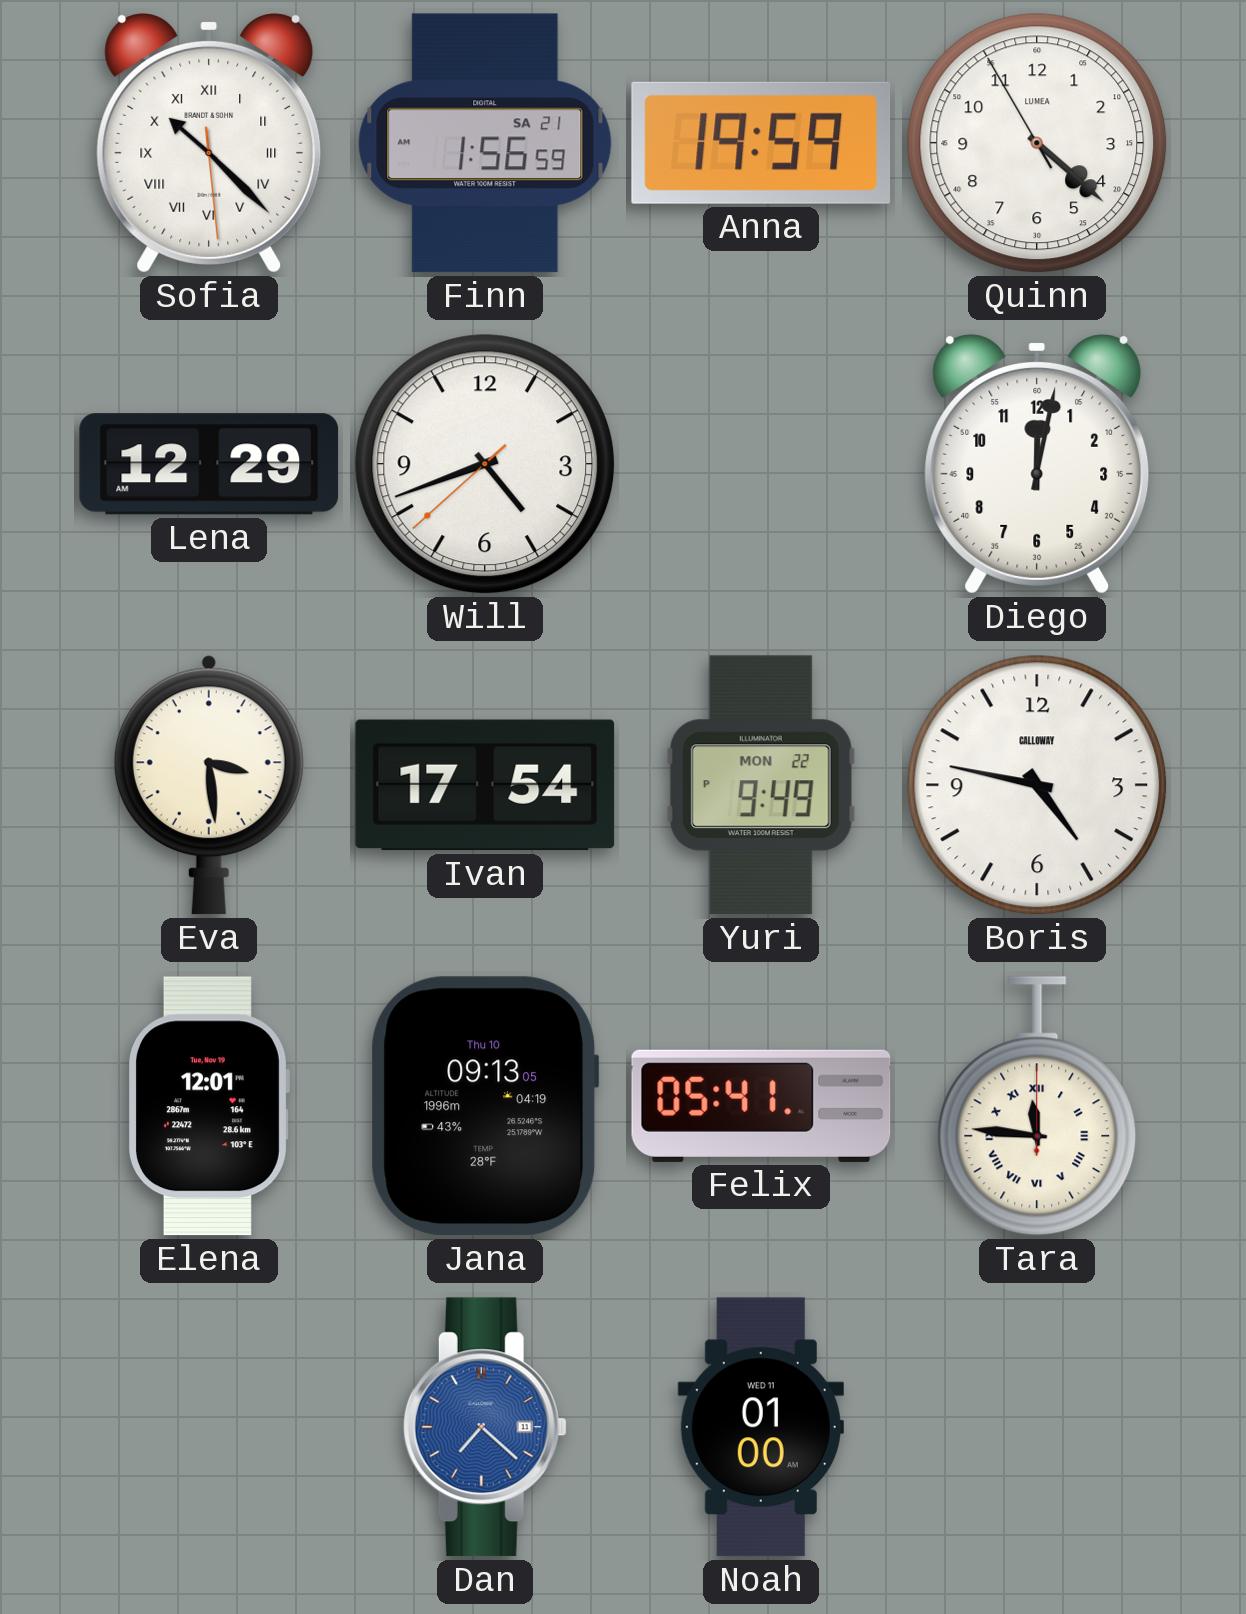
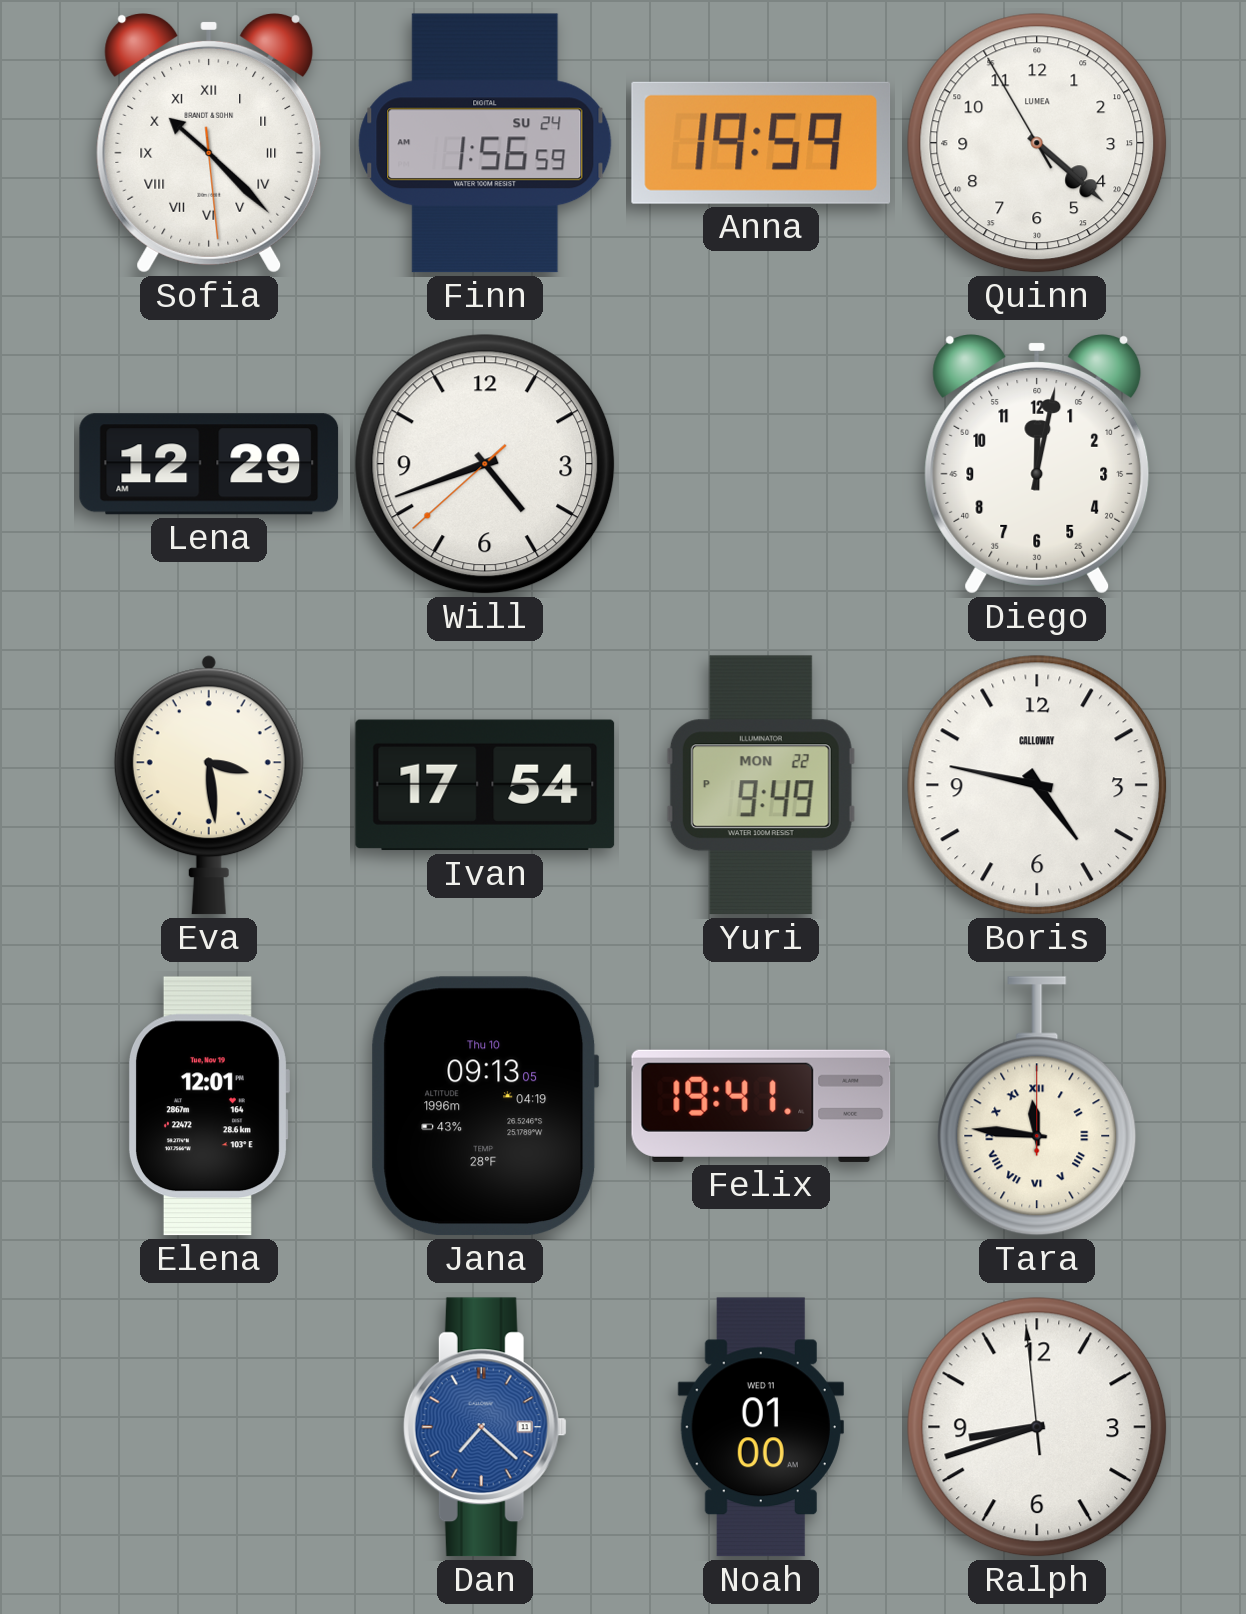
Finn date: SA 21 -> SU 24 (485, 143)
Felix: 05:41 -> 19:41 (761, 1106)
Ralph: none -> 8:41 (1037, 1427)
